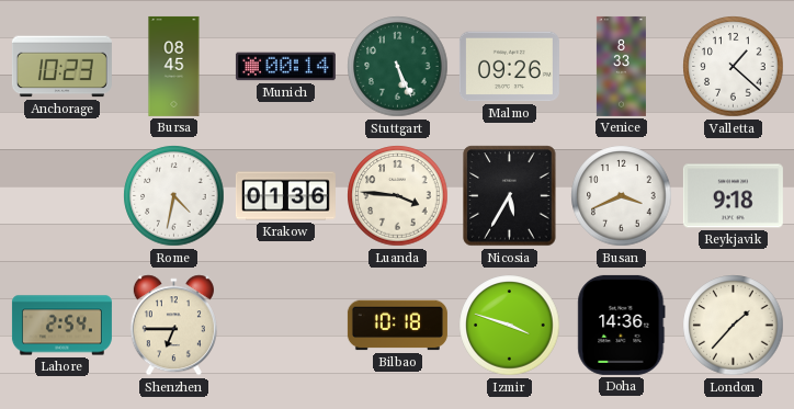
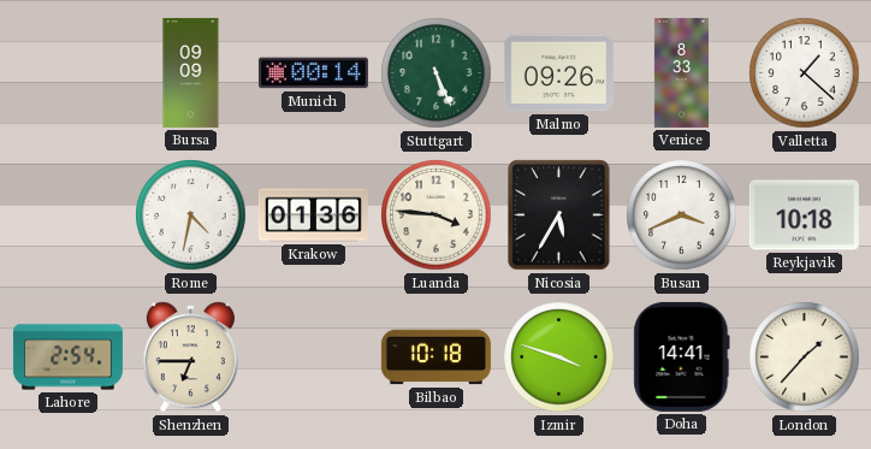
Anchorage: 10:23 -> none (61, 67)
Bursa: 08:45 -> 09:09 (191, 72)
Reykjavik: 9:18 -> 10:18 (804, 215)
Doha: 14:36 -> 14:41 (682, 356)
